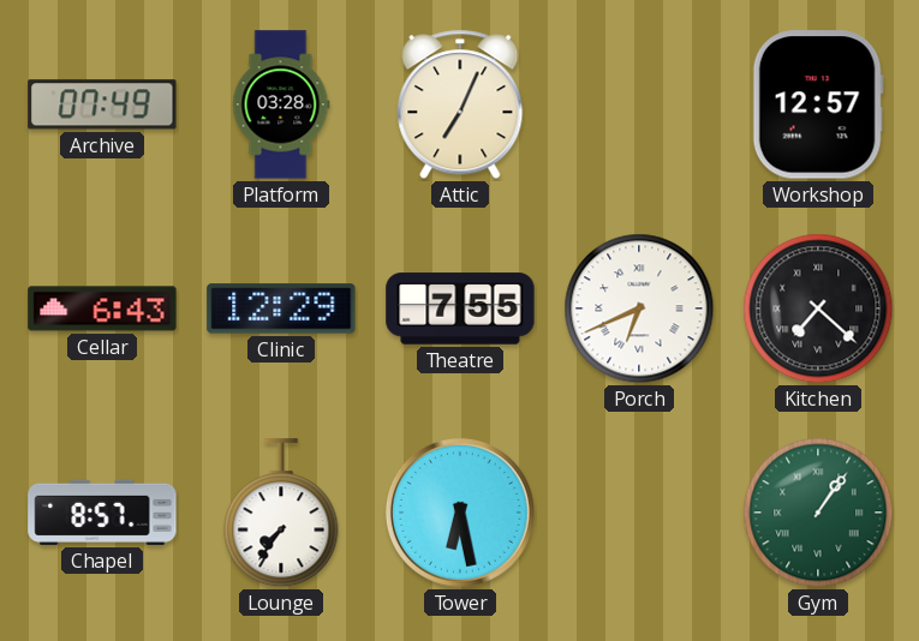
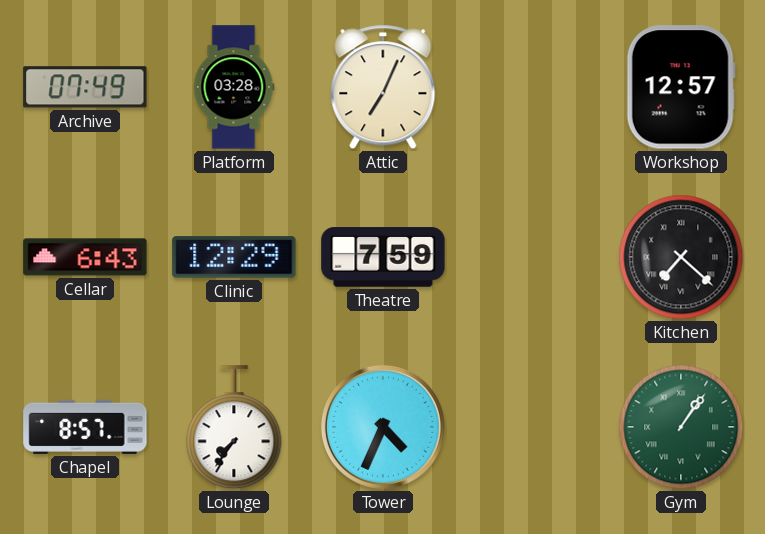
Theatre: 7:55 -> 7:59 (383, 257)
Porch: 6:41 -> none (639, 308)
Tower: 6:28 -> 4:34 (383, 427)
